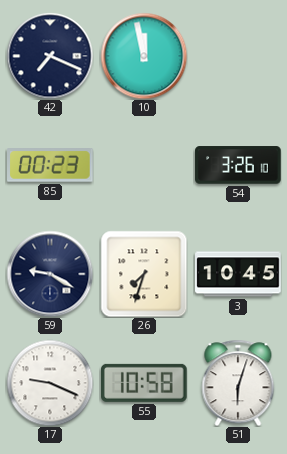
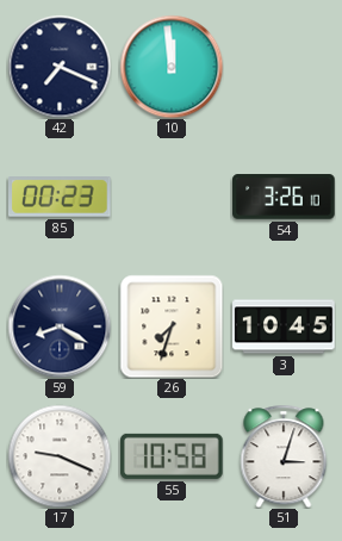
10: 11:58 -> 11:59 (172, 67)
59: 9:20 -> 8:20 (60, 327)
51: 6:03 -> 3:03 (284, 456)
